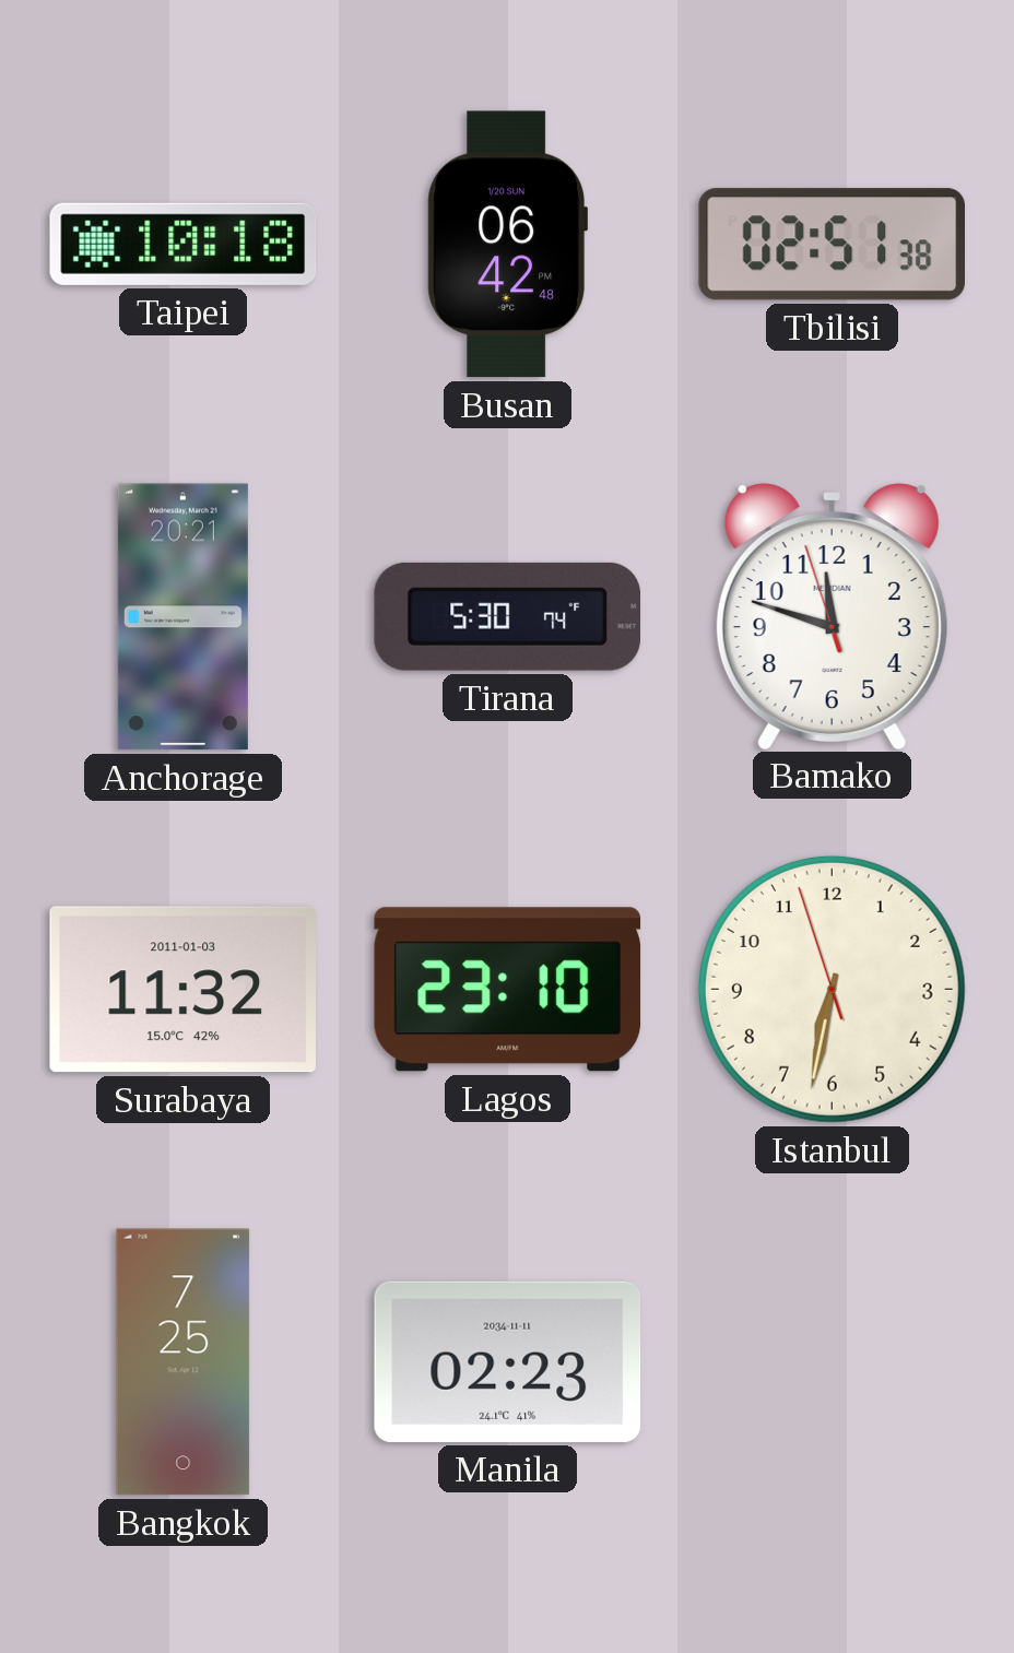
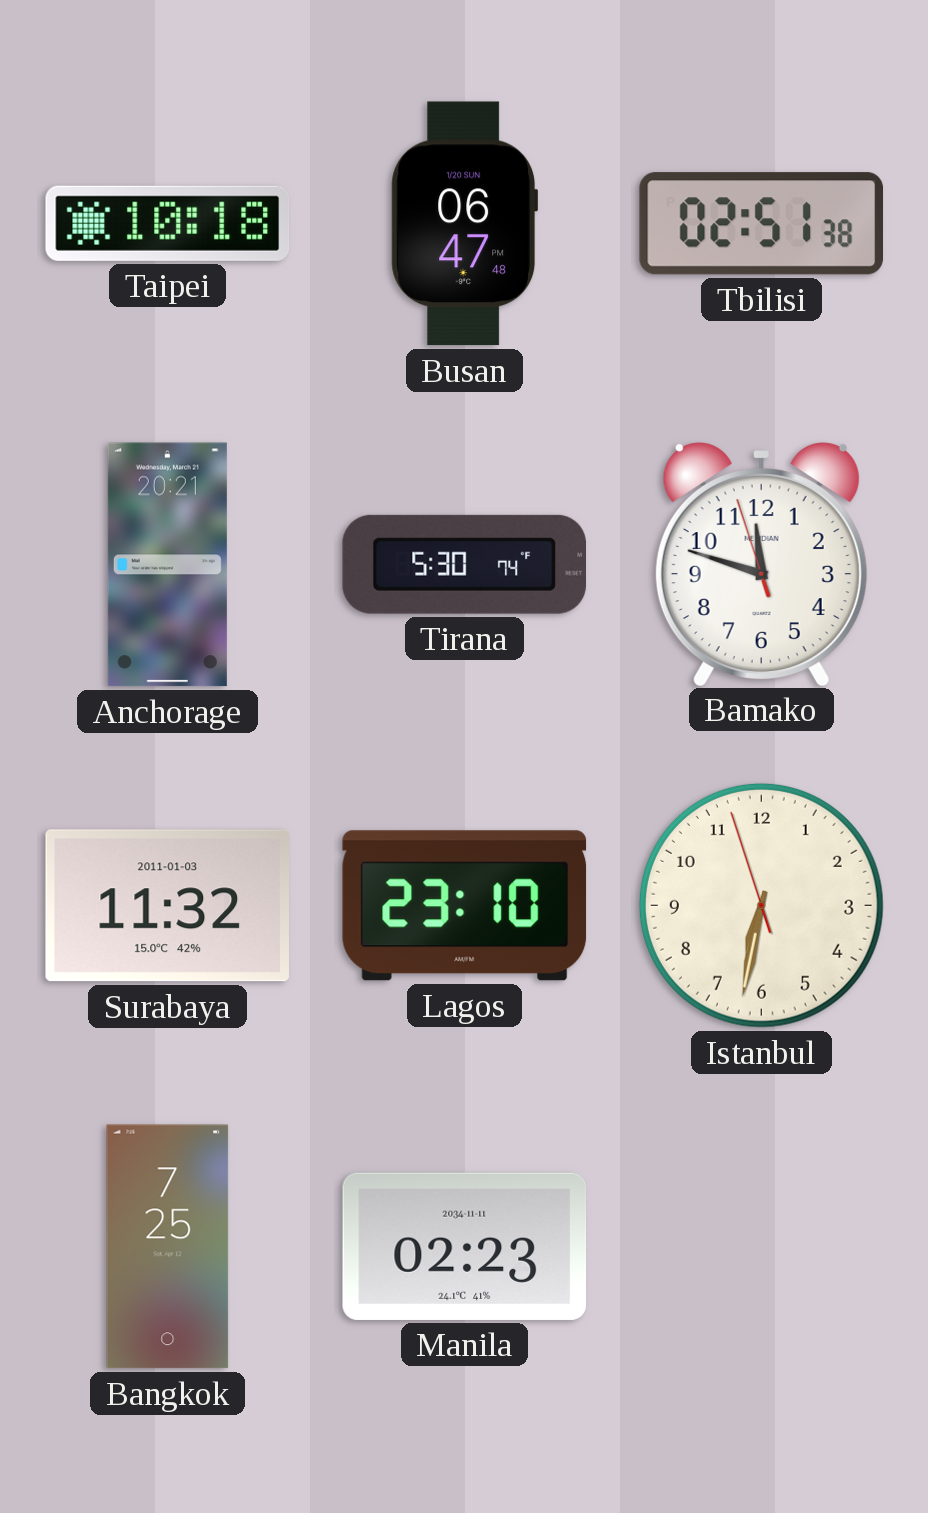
Busan: 06:42 -> 06:47 (465, 224)
